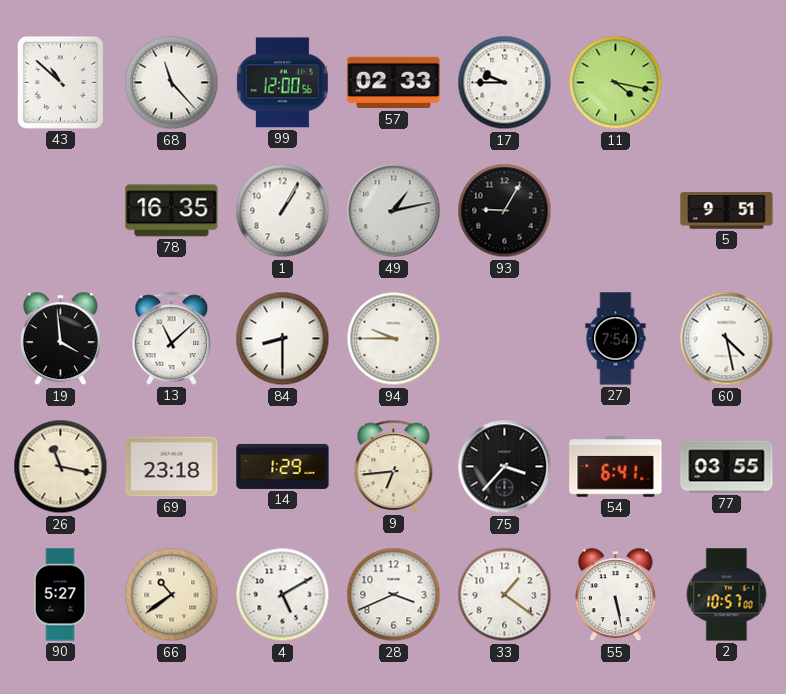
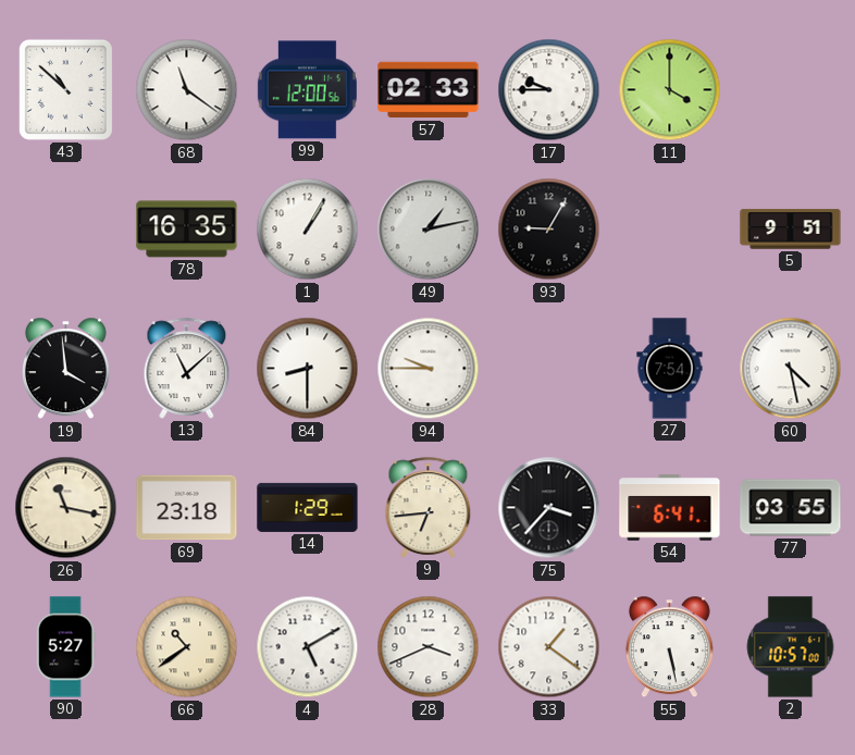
68: 11:23 -> 11:21 (187, 90)
11: 4:17 -> 4:00 (670, 90)
